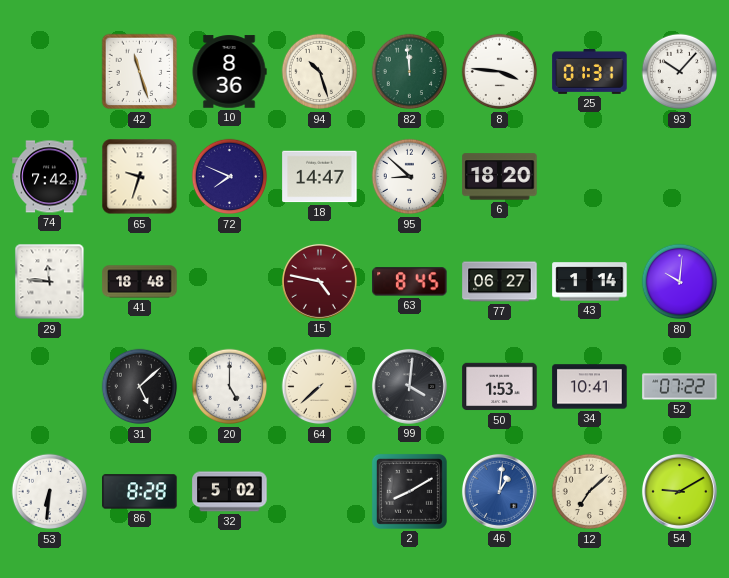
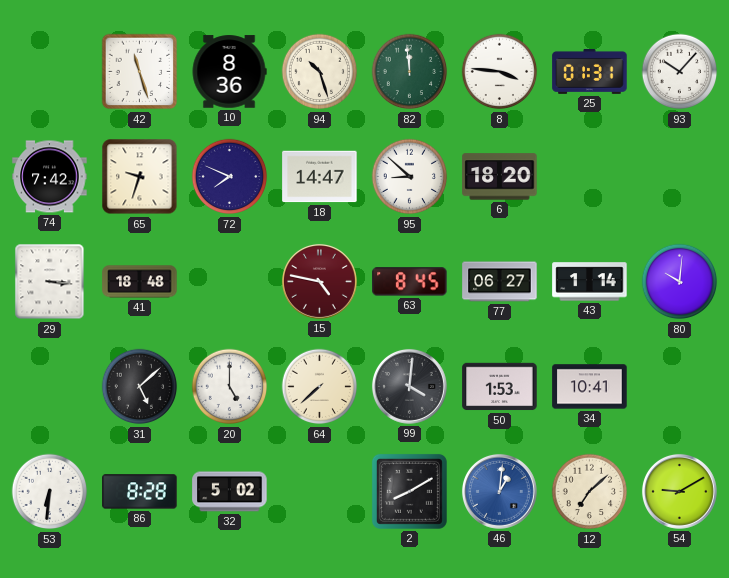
29: 11:46 -> 3:16 (50, 282)
52: 07:22 -> none (680, 387)
